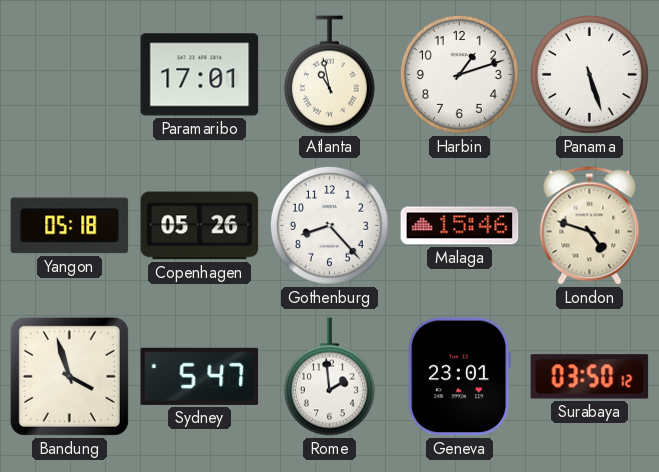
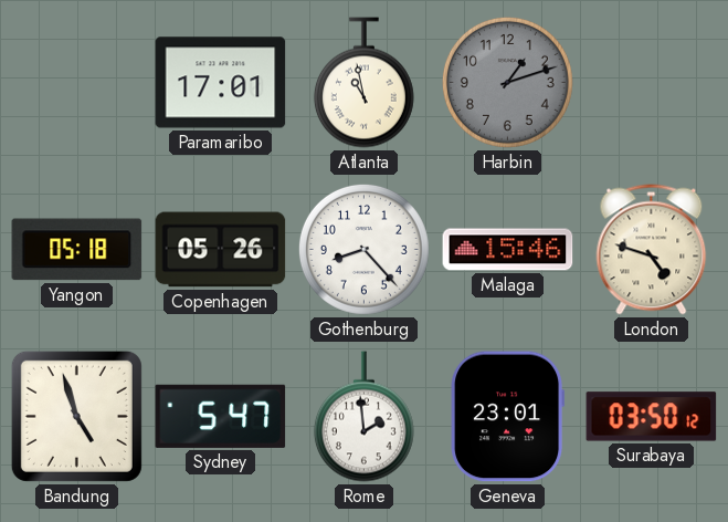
Harbin dial: white -> grey (507, 82)
Panama: 5:27 -> none (589, 74)
Bandung: 3:57 -> 4:57 (76, 416)
